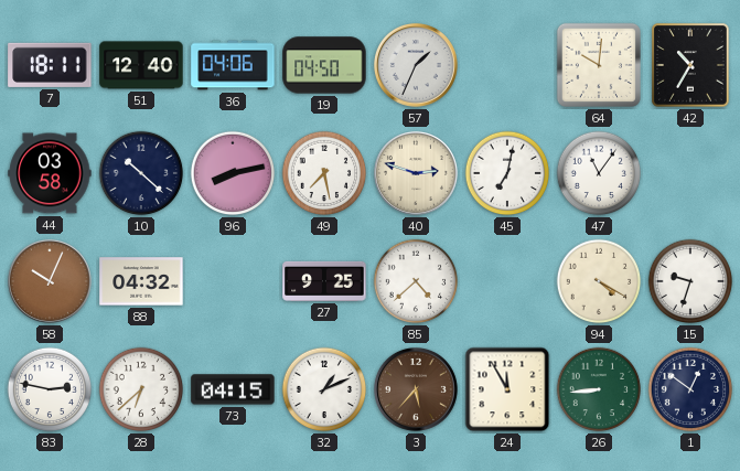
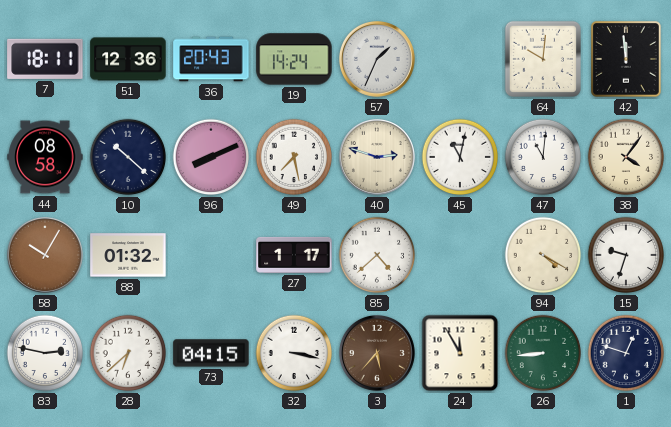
51: 12:40 -> 12:36 (128, 59)
36: 04:06 -> 20:43 (211, 59)
19: 04:50 -> 14:24 (294, 59)
42: 10:35 -> 11:59 (626, 59)
44: 03:58 -> 08:58 (45, 157)
96: 8:13 -> 8:11 (211, 157)
45: 7:02 -> 11:02 (460, 157)
47: 11:06 -> 11:01 (543, 157)
38: none -> 4:06 (626, 157)
58: 10:04 -> 10:05 (45, 255)
88: 04:32 -> 01:32 (128, 255)
27: 9:25 -> 1:17 (294, 255)
32: 1:11 -> 3:17 (294, 353)
1: 12:51 -> 12:48 (626, 353)
